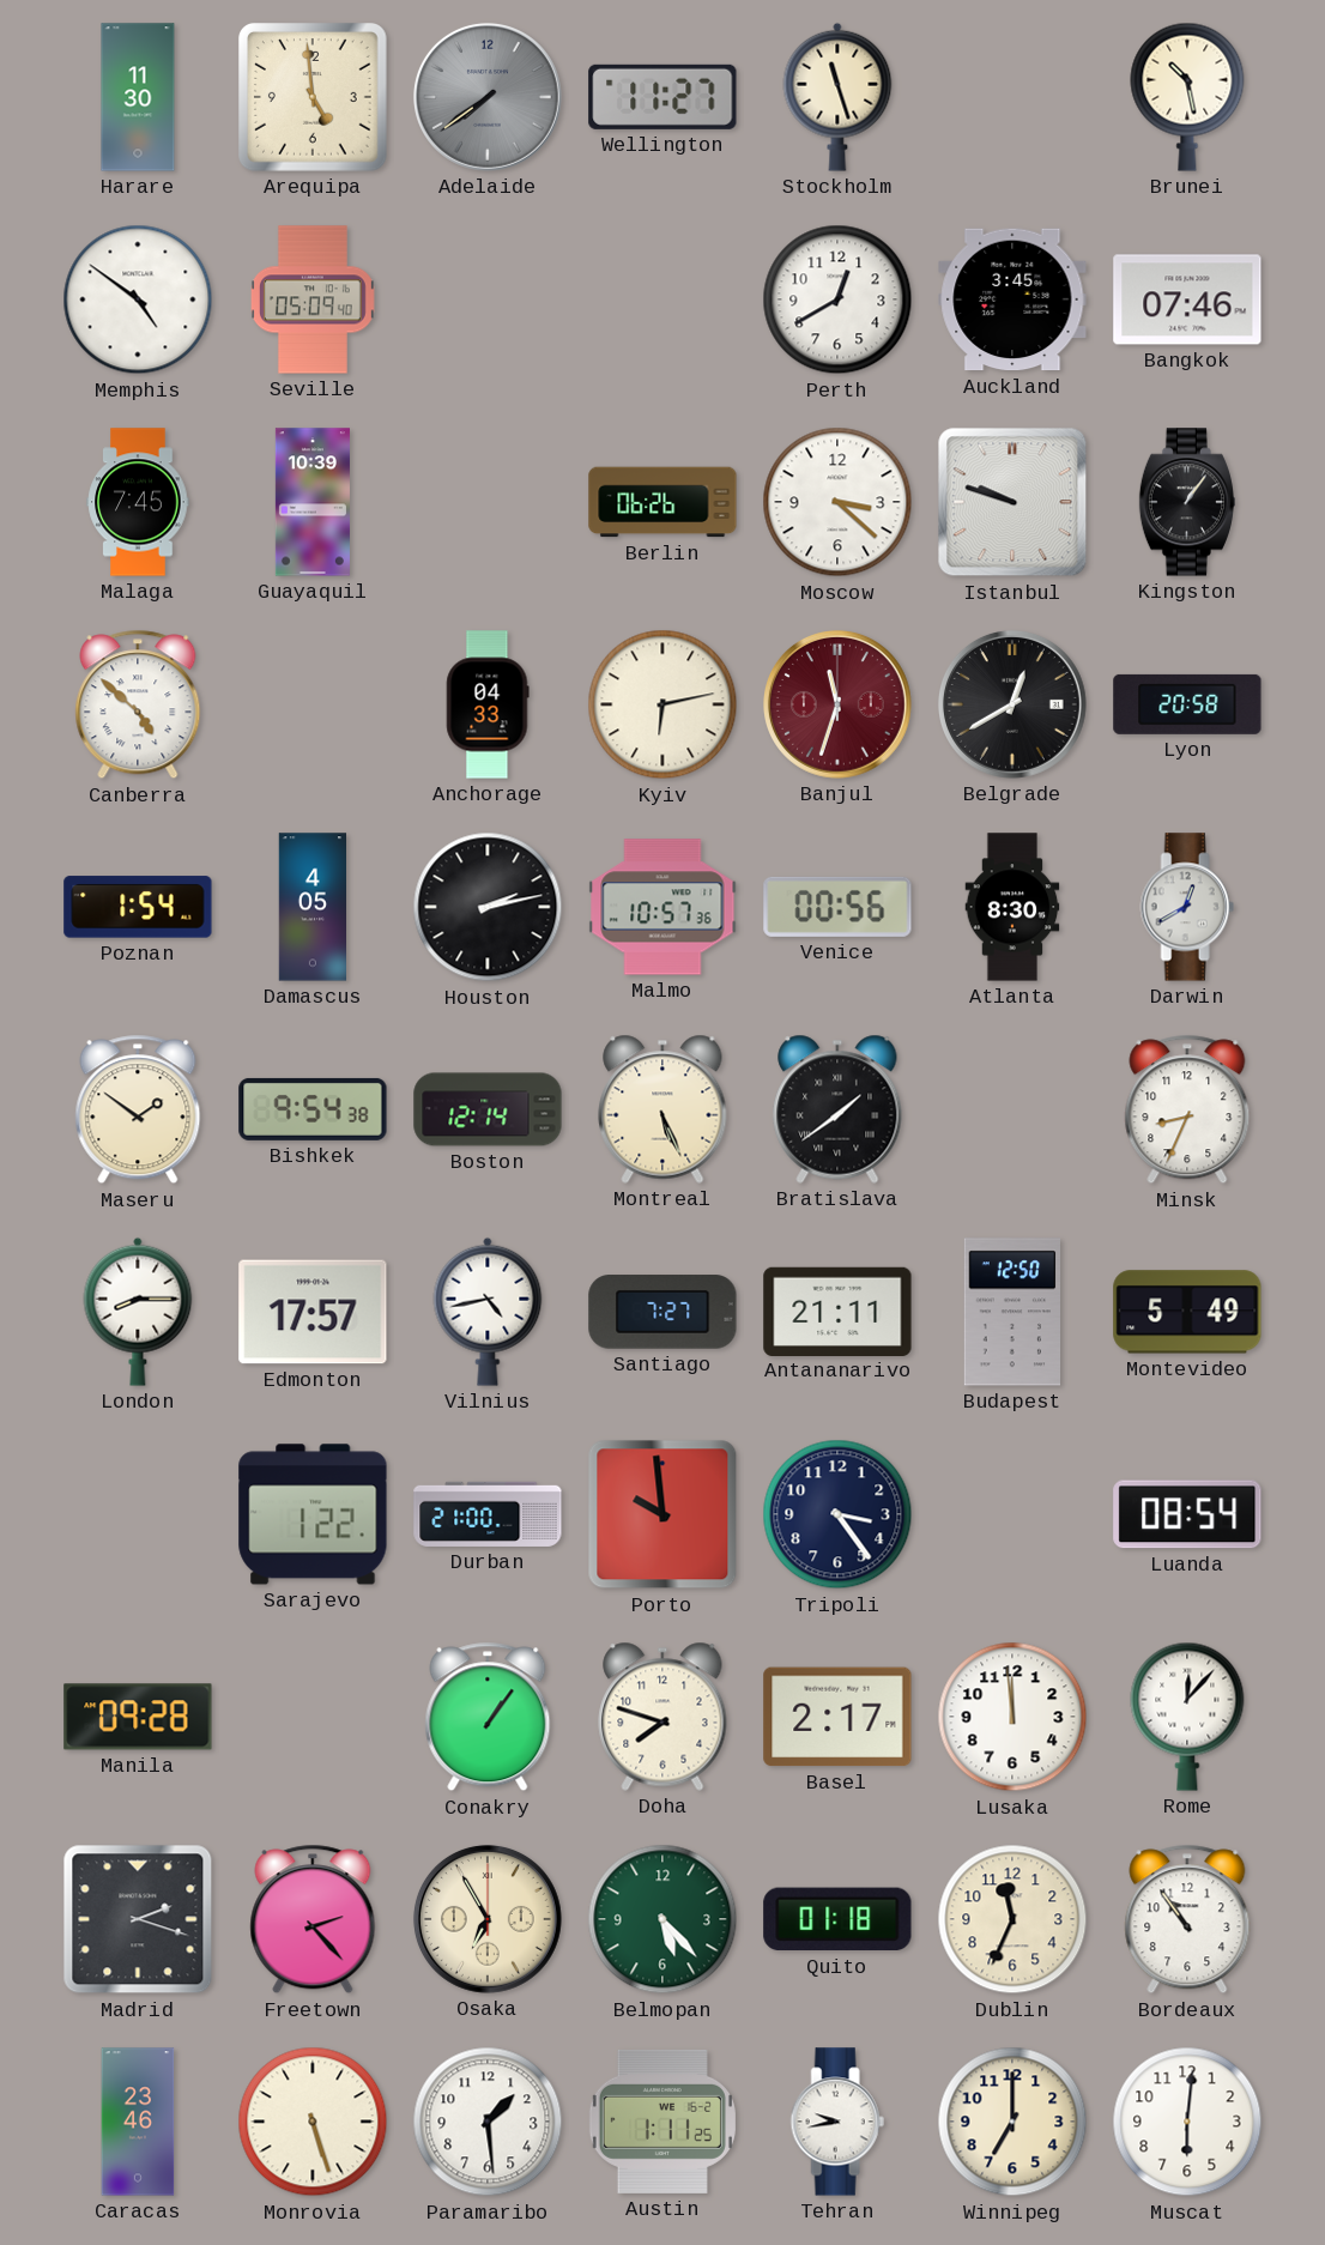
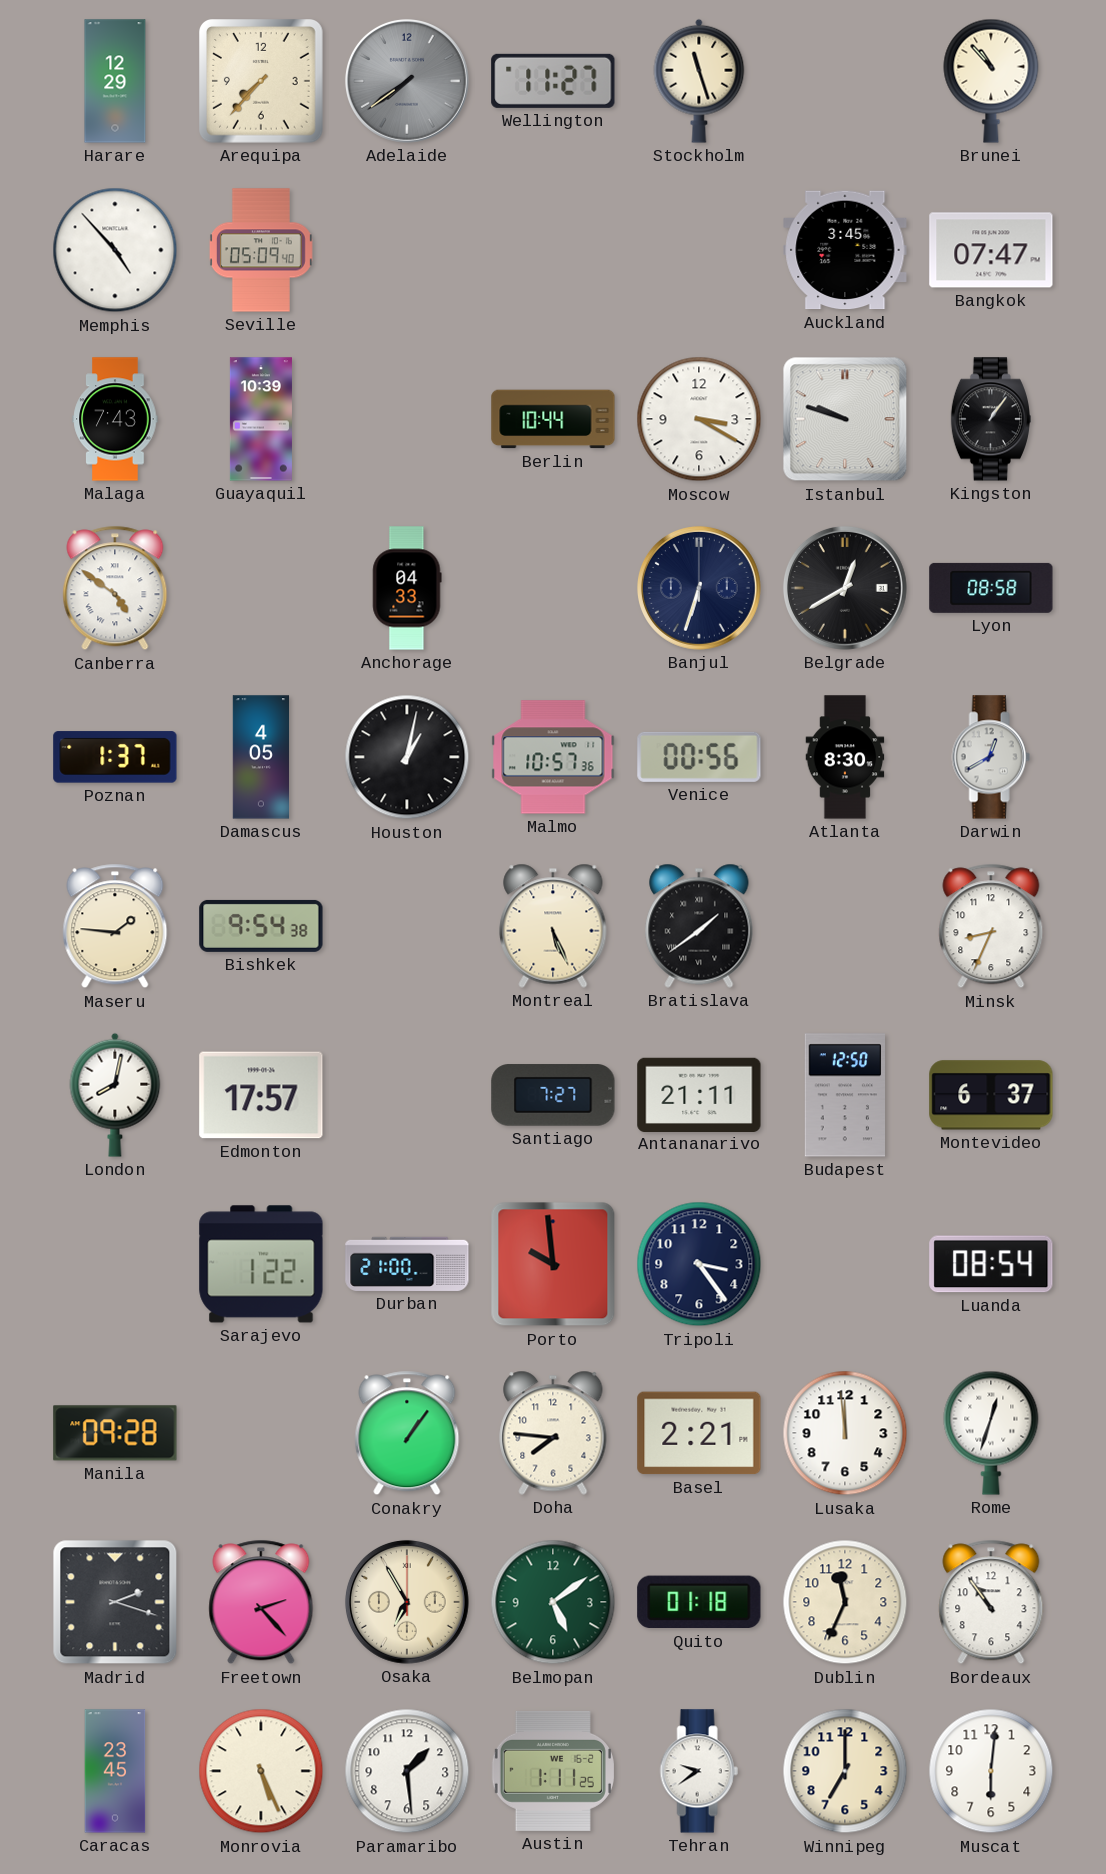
Harare: 11:30 -> 12:29 (115, 81)
Arequipa: 4:59 -> 7:37 (262, 82)
Brunei: 10:28 -> 10:53 (991, 81)
Memphis: 4:51 -> 4:53 (115, 250)
Perth: 12:40 -> none (837, 299)
Bangkok: 07:46 -> 07:47 (991, 250)
Malaga: 7:45 -> 7:43 (115, 419)
Berlin: 06:26 -> 10:44 (553, 419)
Moscow: 3:22 -> 3:20 (699, 419)
Canberra: 4:52 -> 4:51 (115, 588)
Kyiv: 6:13 -> none (662, 704)
Banjul: 11:33 -> 6:33 (699, 588)
Banjul dial: burgundy -> navy (699, 588)
Lyon: 20:58 -> 08:58 (991, 588)
Poznan: 1:54 -> 1:37 (115, 757)
Houston: 2:13 -> 1:02 (407, 757)
Maseru: 1:51 -> 1:46 (115, 926)
Boston: 12:14 -> none (488, 1109)
London: 8:15 -> 8:02 (115, 1095)
Vilnius: 4:43 -> none (488, 1312)
Montevideo: 5:49 -> 6:37 (991, 1095)
Doha: 7:48 -> 7:46 (553, 1433)
Basel: 2:17 -> 2:21 (699, 1433)
Rome: 12:07 -> 12:33 (991, 1433)
Belmopan: 5:23 -> 5:09 (553, 1602)
Caracas: 23:46 -> 23:45 (115, 1771)
Monrovia: 5:27 -> 5:26 (261, 1771)
Tehran: 9:43 -> 9:39 (699, 1771)
